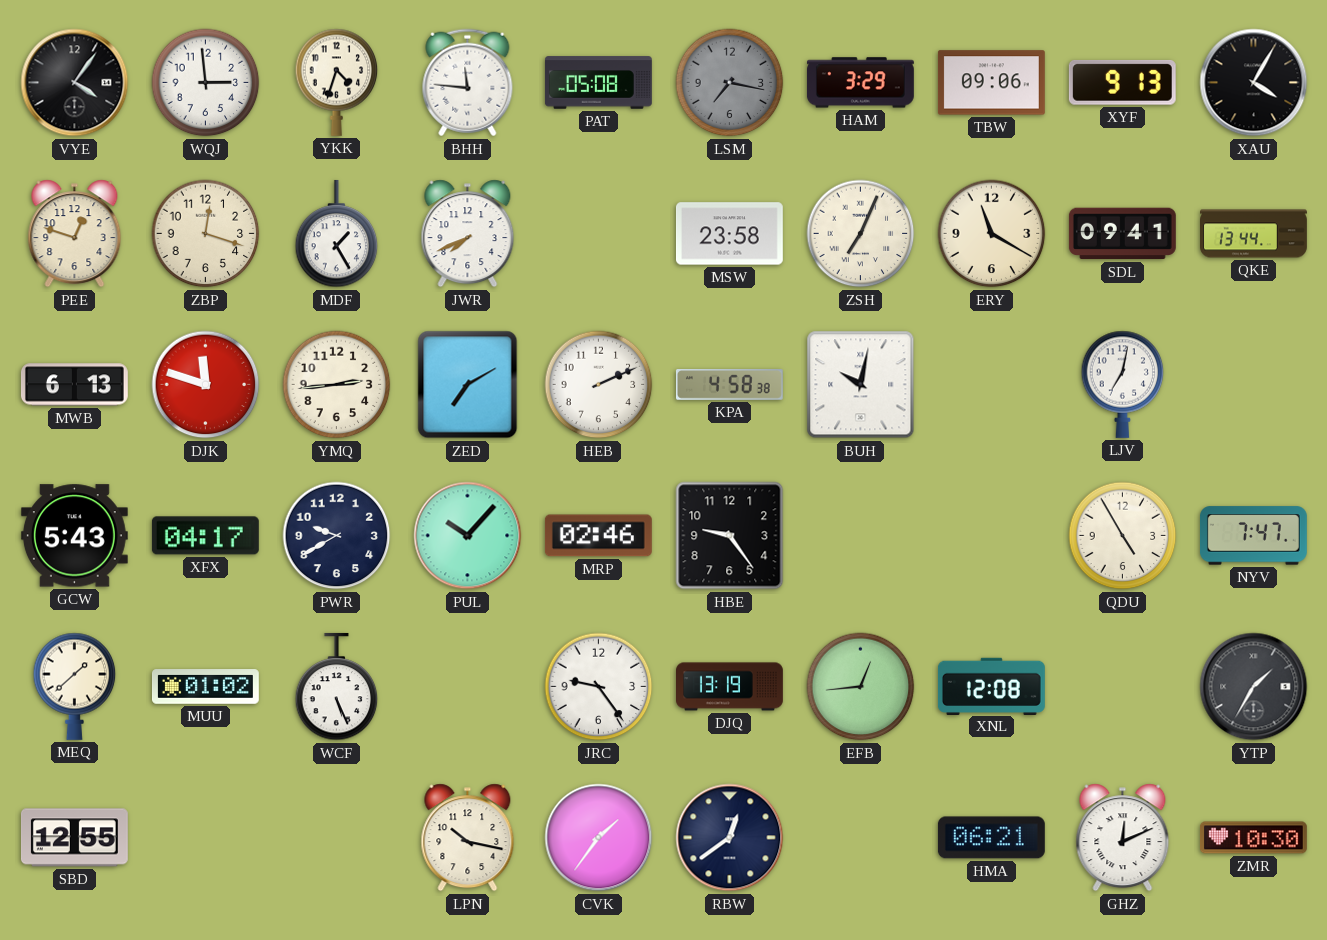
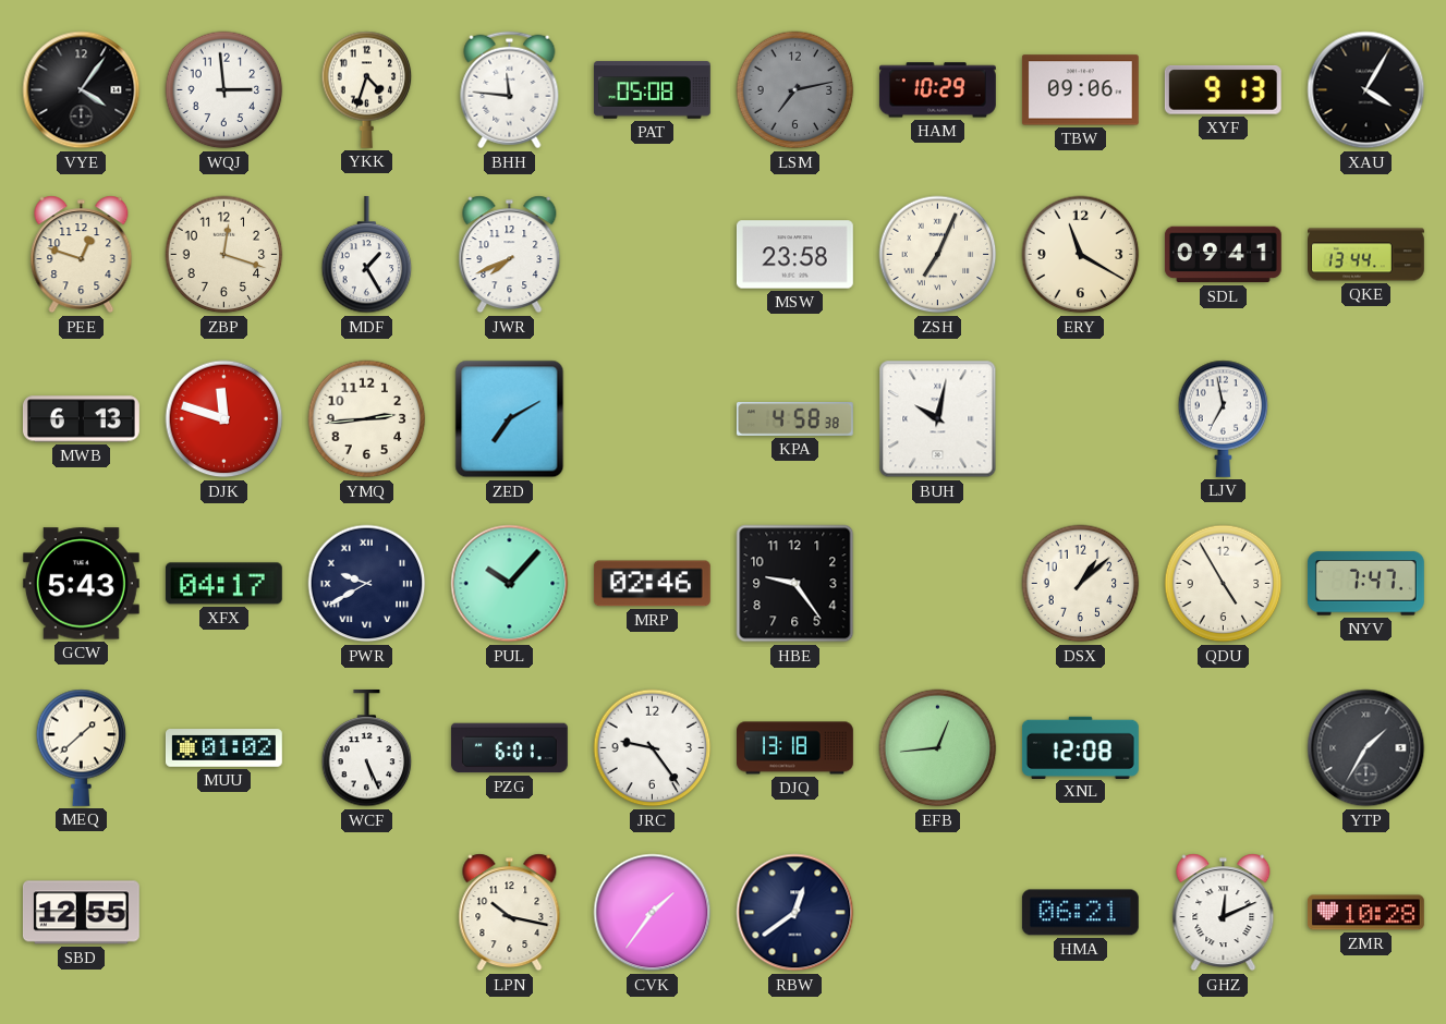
LSM: 7:17 -> 7:13 (795, 90)
HAM: 3:29 -> 10:29 (937, 90)
HEB: 2:11 -> none (599, 385)
LJV: 7:02 -> 6:58 (1224, 418)
PWR numerals: Arabic -> Roman (367, 584)
DSX: none -> 1:08 (1081, 584)
PZG: none -> 6:01 (509, 748)
DJQ: 13:19 -> 13:18 (795, 748)
ZMR: 10:30 -> 10:28 (1365, 913)
